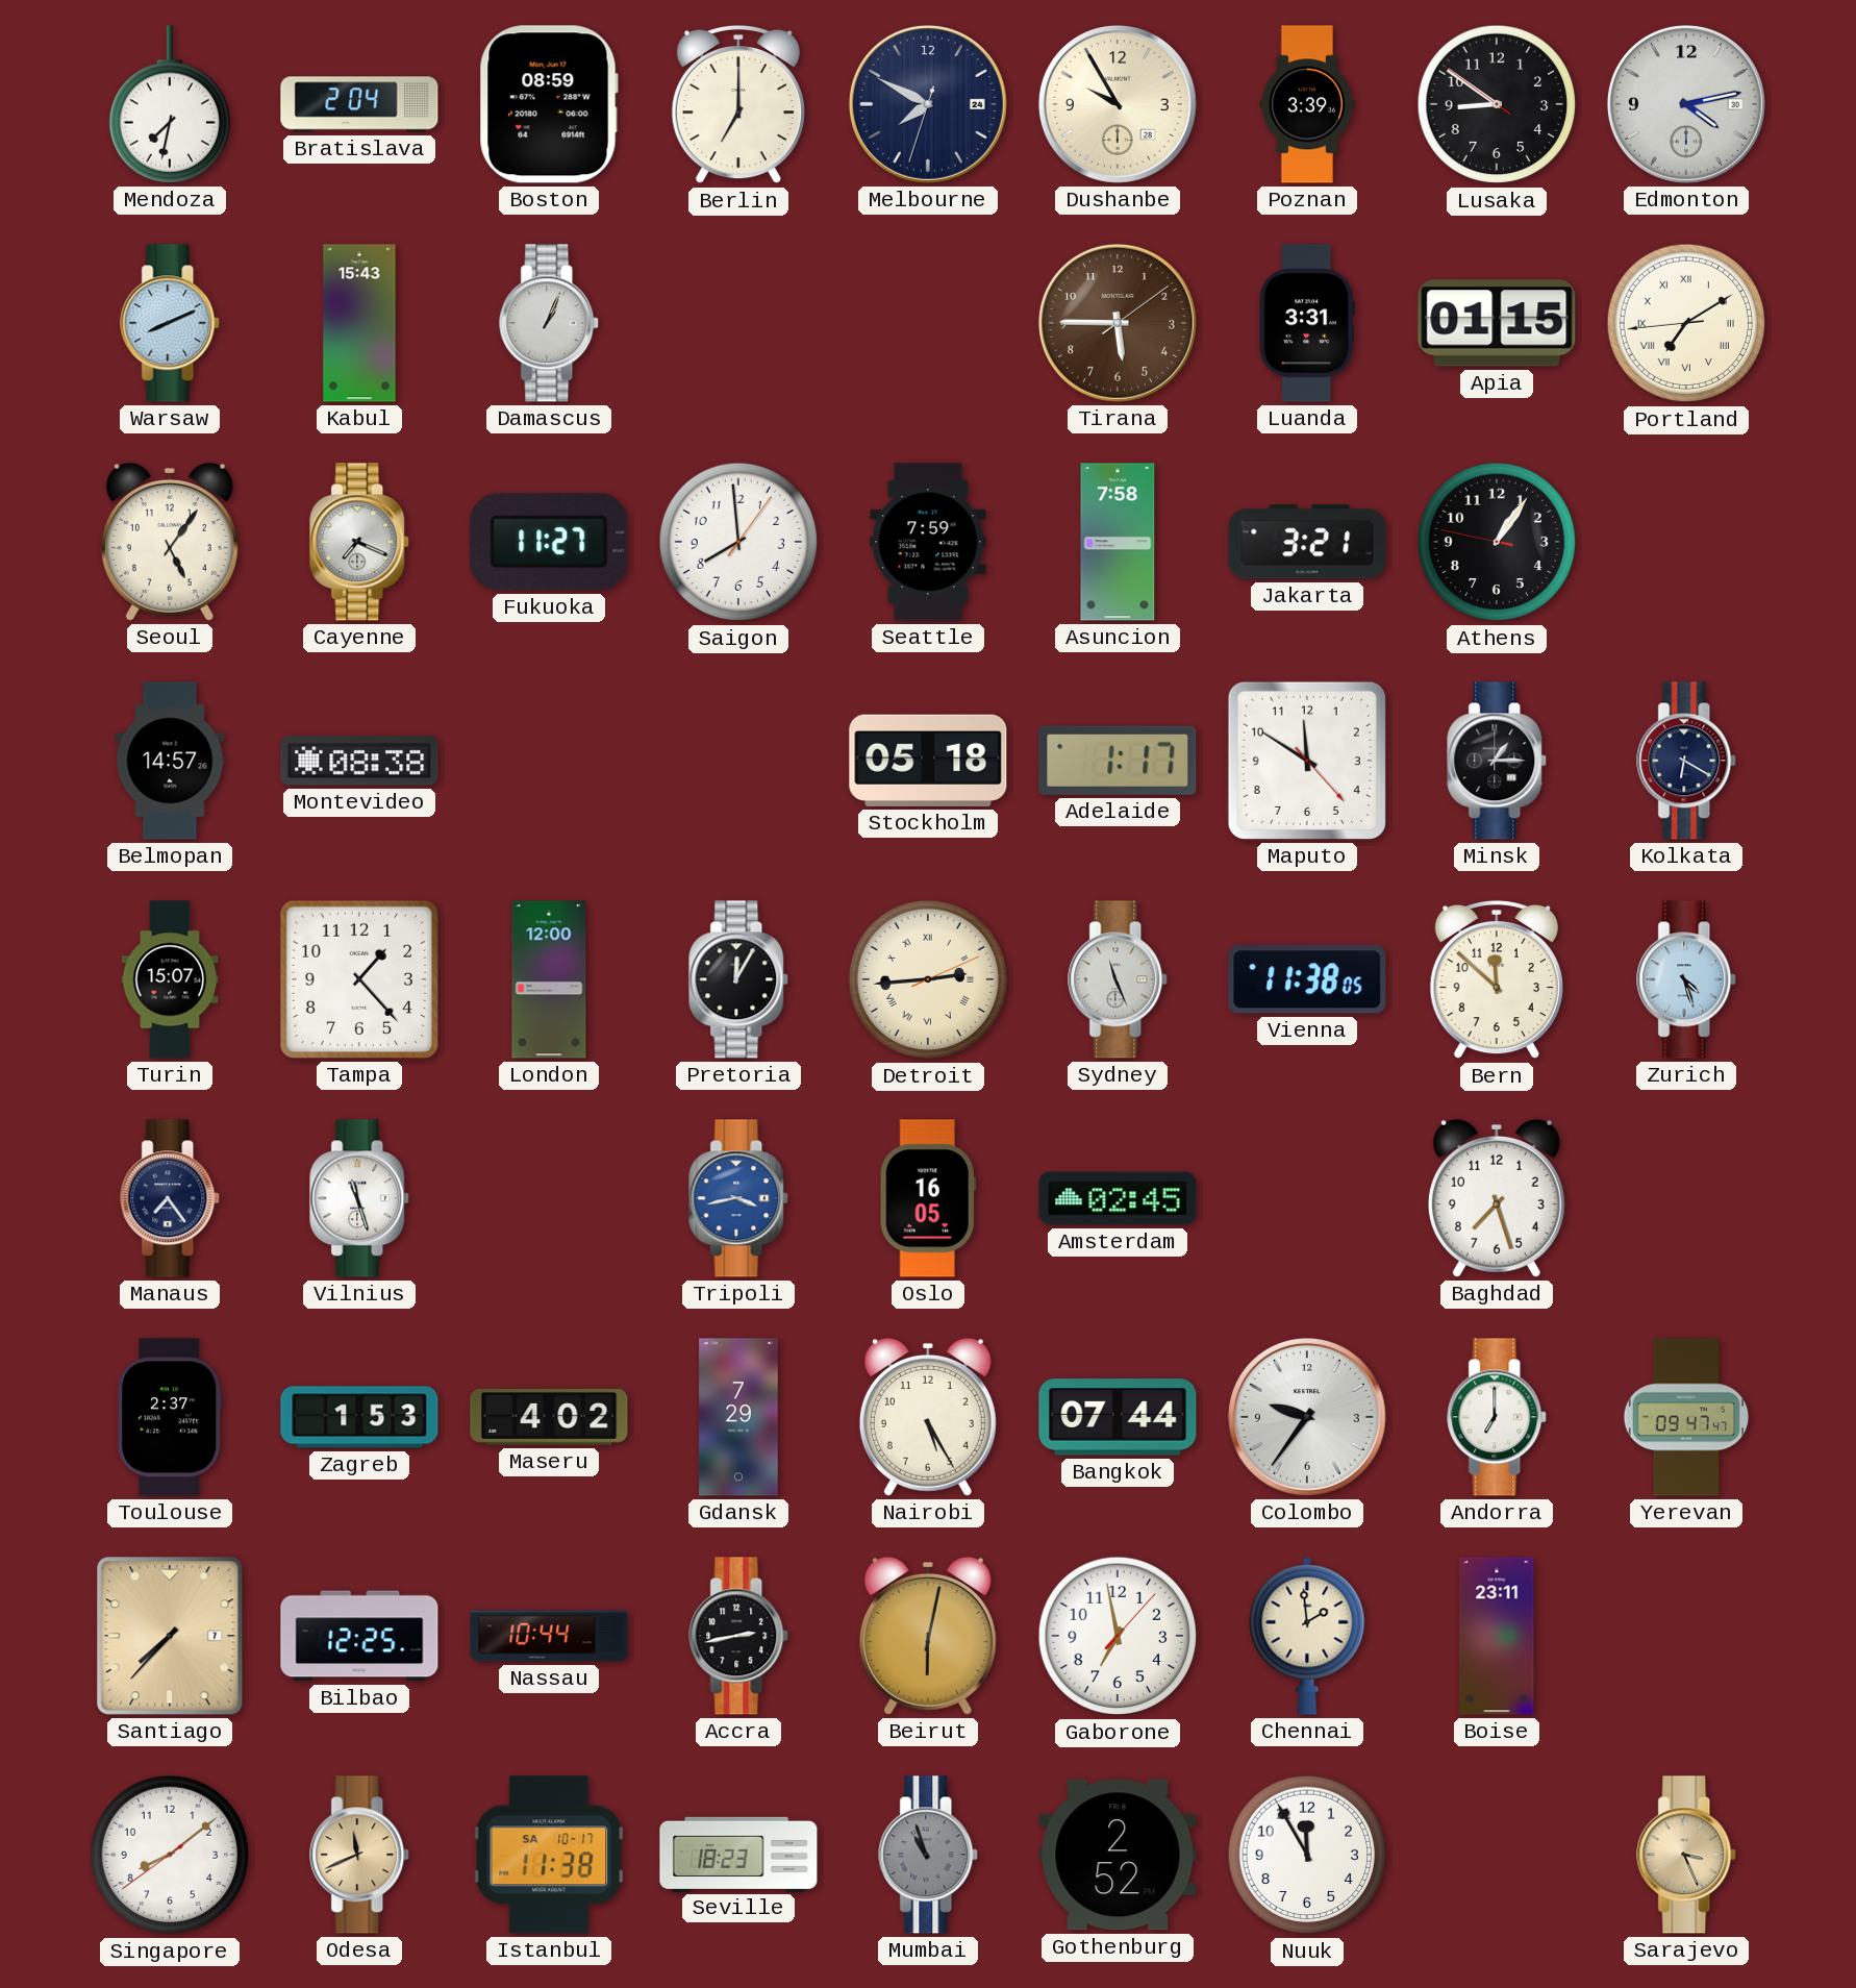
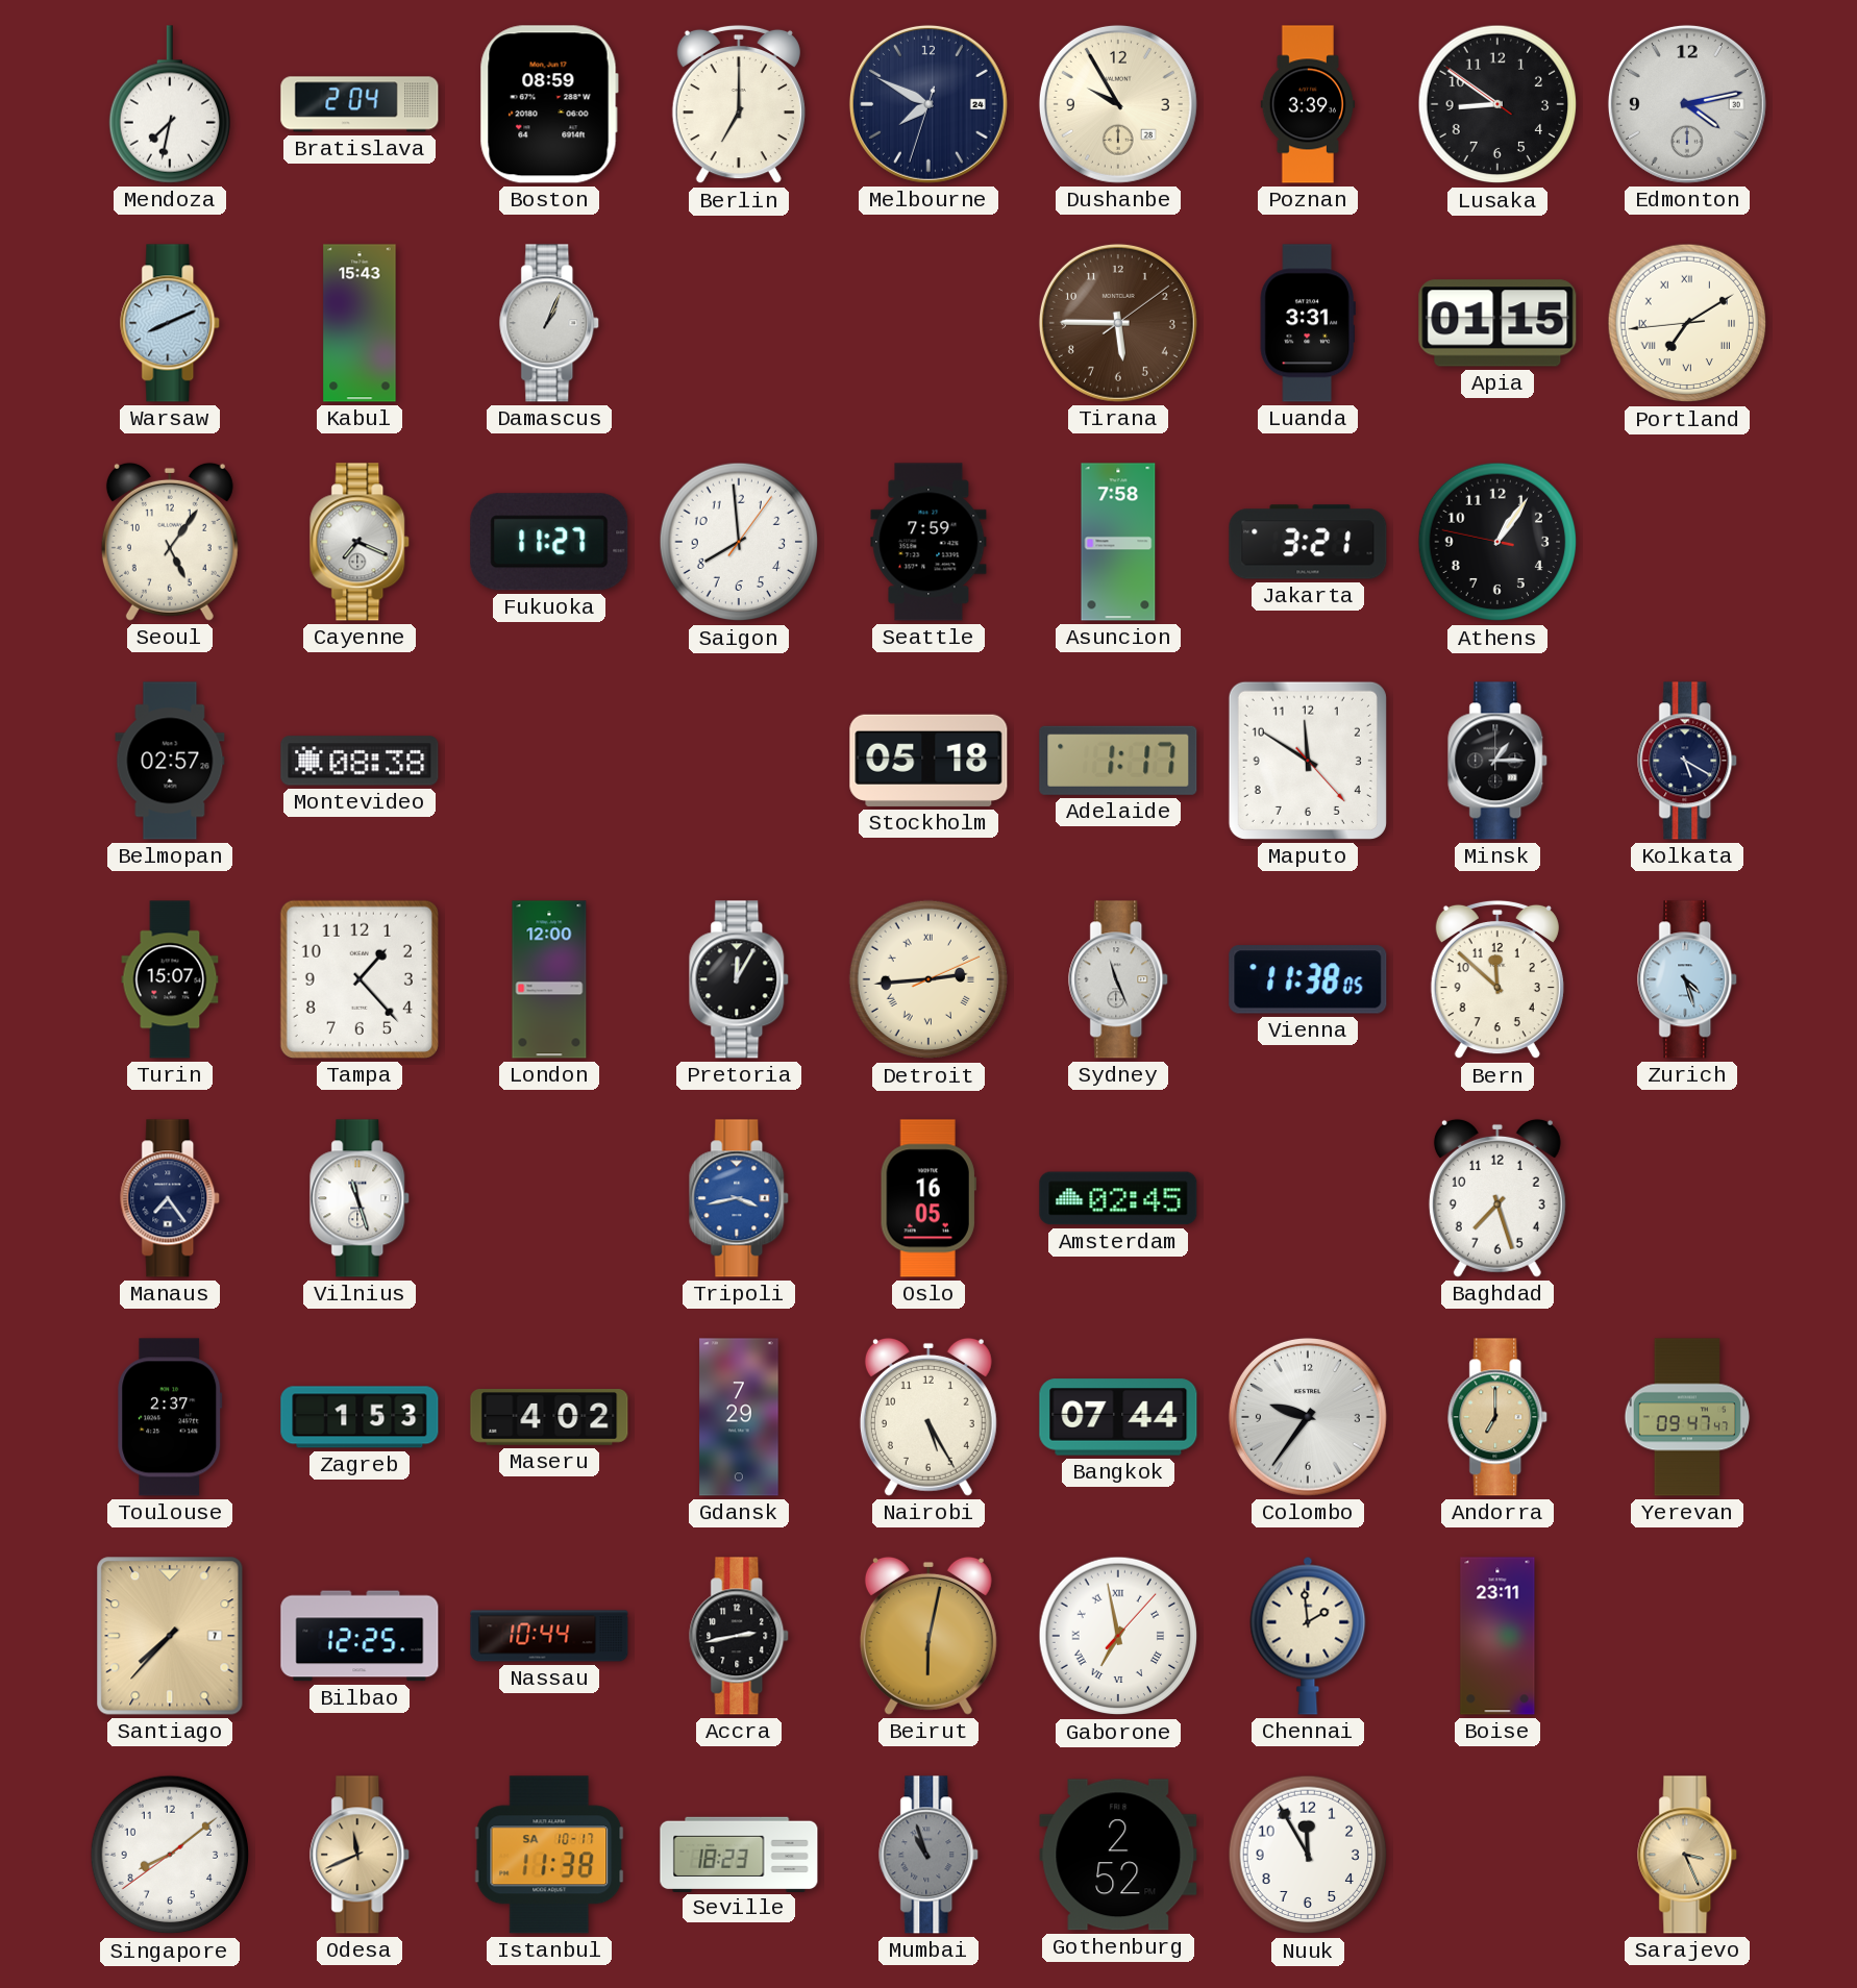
Belmopan: 14:57 -> 02:57 (170, 761)
Kolkata: 6:20 -> 5:20 (1688, 761)
Andorra dial: white -> champagne (1499, 1417)
Gaborone numerals: Arabic -> Roman (1118, 1636)
